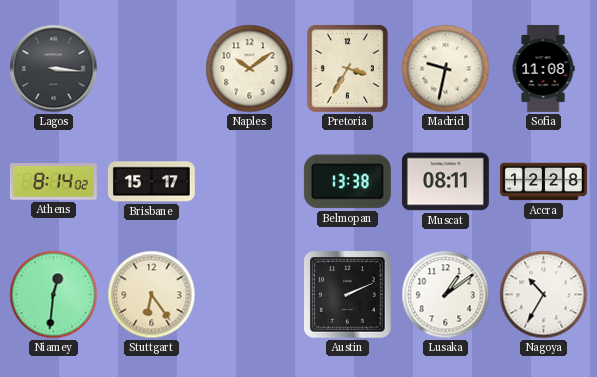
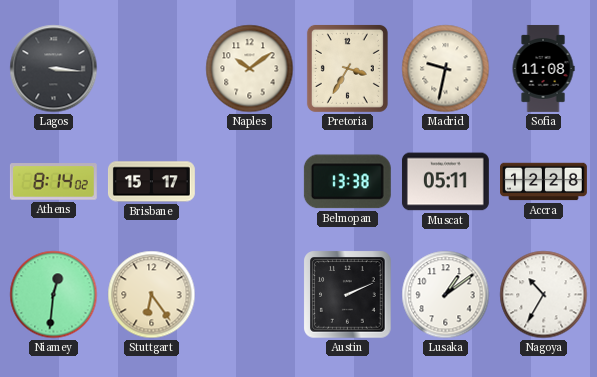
Muscat: 08:11 -> 05:11 (445, 182)
